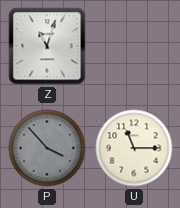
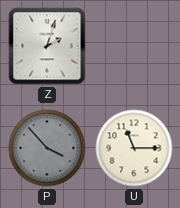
Z: 11:03 -> 2:03 (47, 46)
